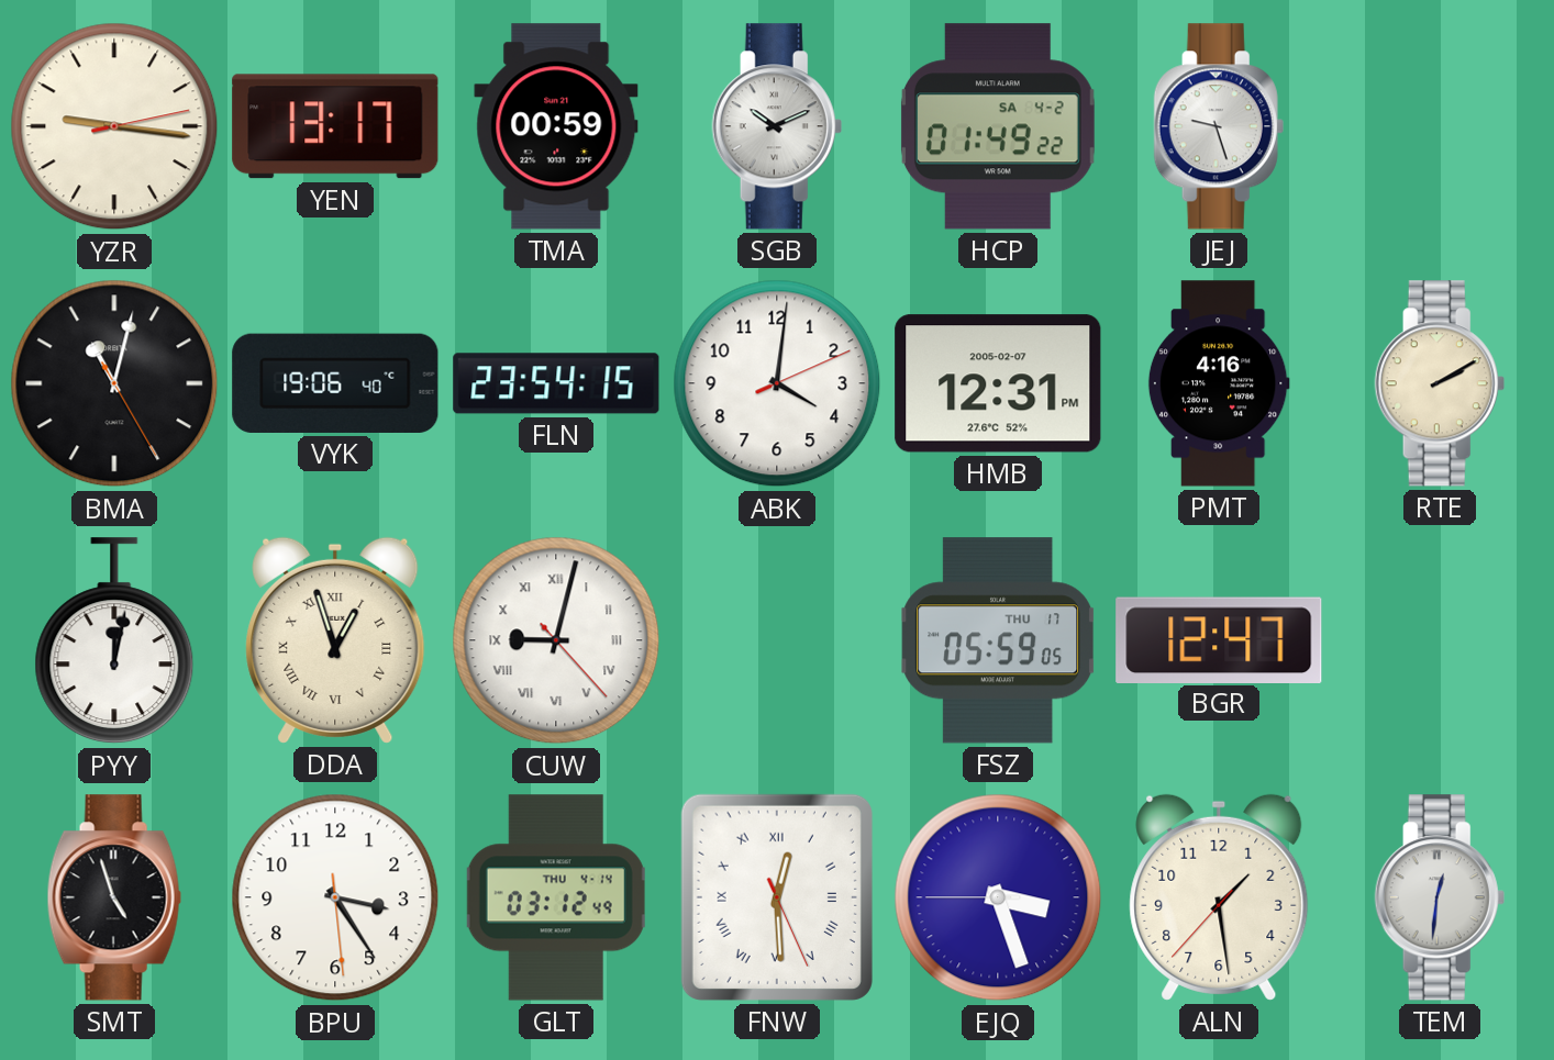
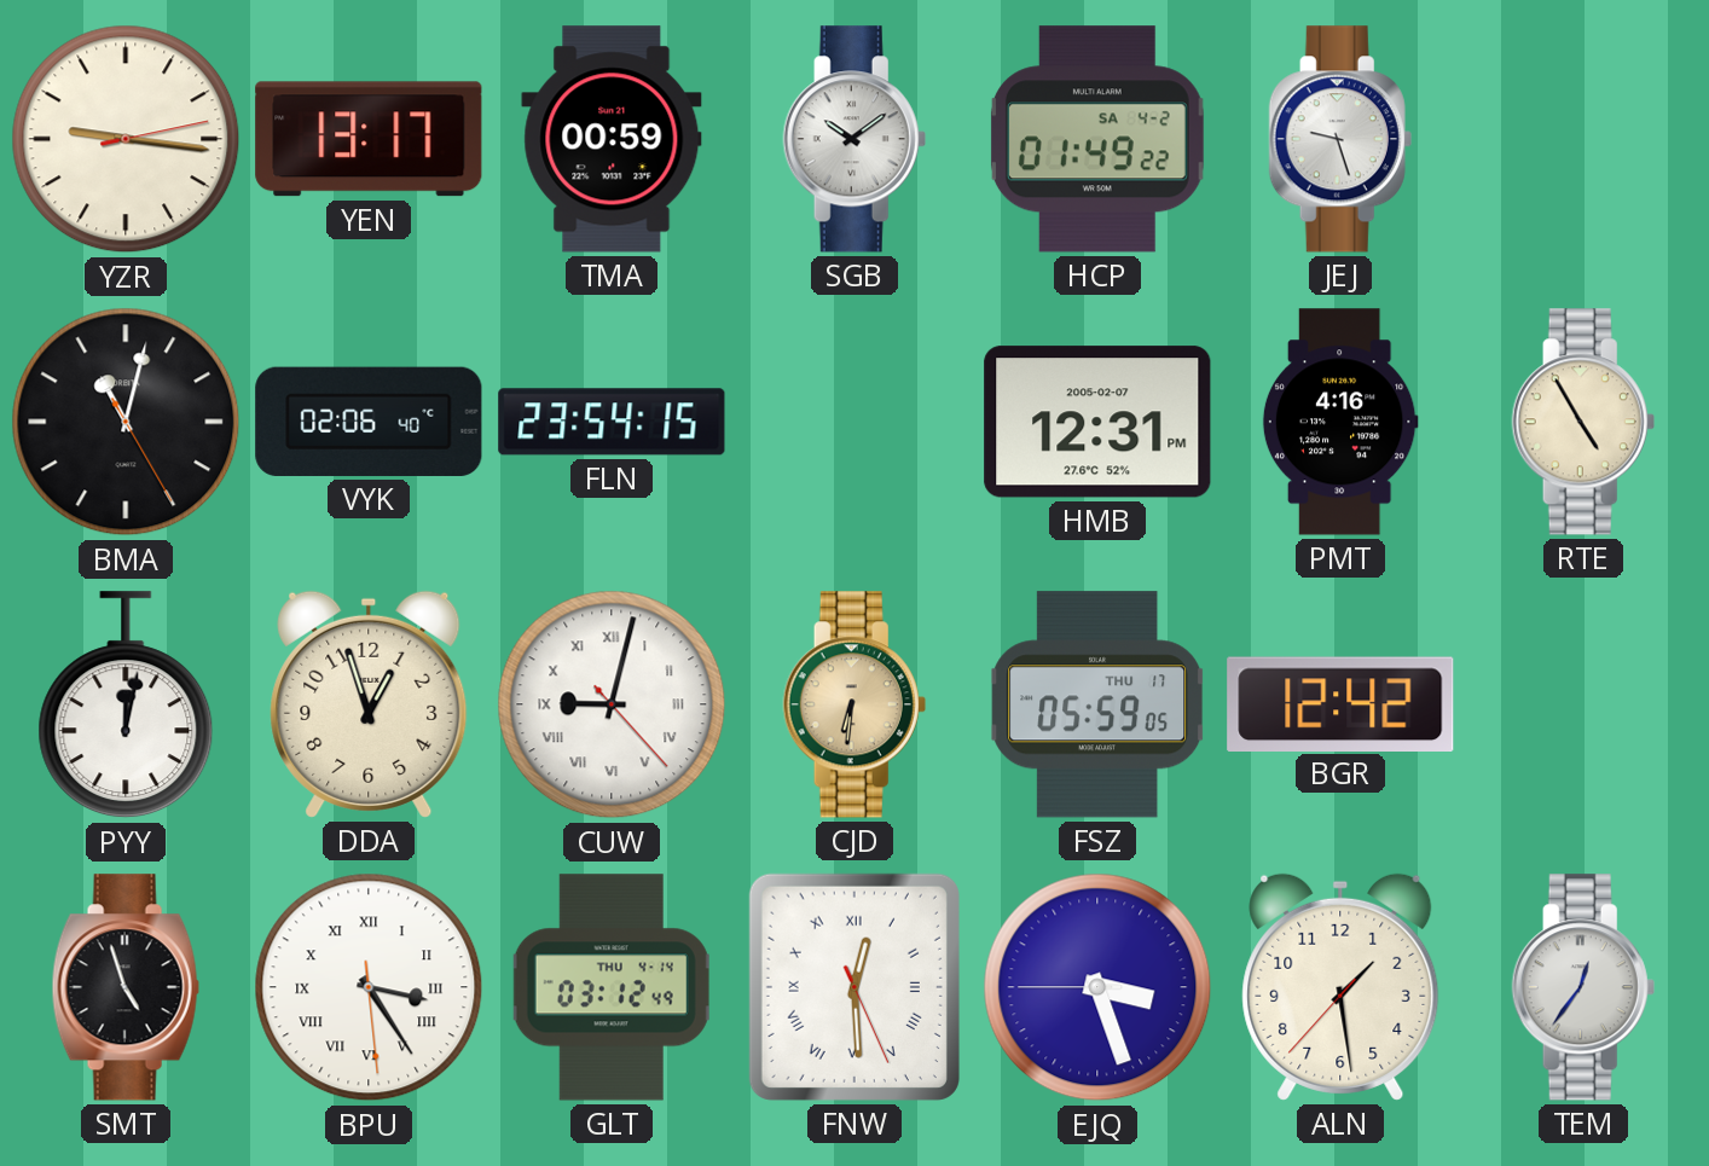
SGB: 10:11 -> 10:09 (854, 139)
VYK: 19:06 -> 02:06 (369, 422)
ABK: 4:01 -> none (777, 383)
RTE: 2:10 -> 4:55 (1583, 422)
DDA numerals: Roman -> Arabic (369, 704)
CJD: none -> 6:31 (854, 704)
BGR: 12:47 -> 12:42 (1340, 703)
BPU numerals: Arabic -> Roman (369, 987)
TEM: 12:31 -> 12:36 (1583, 987)
